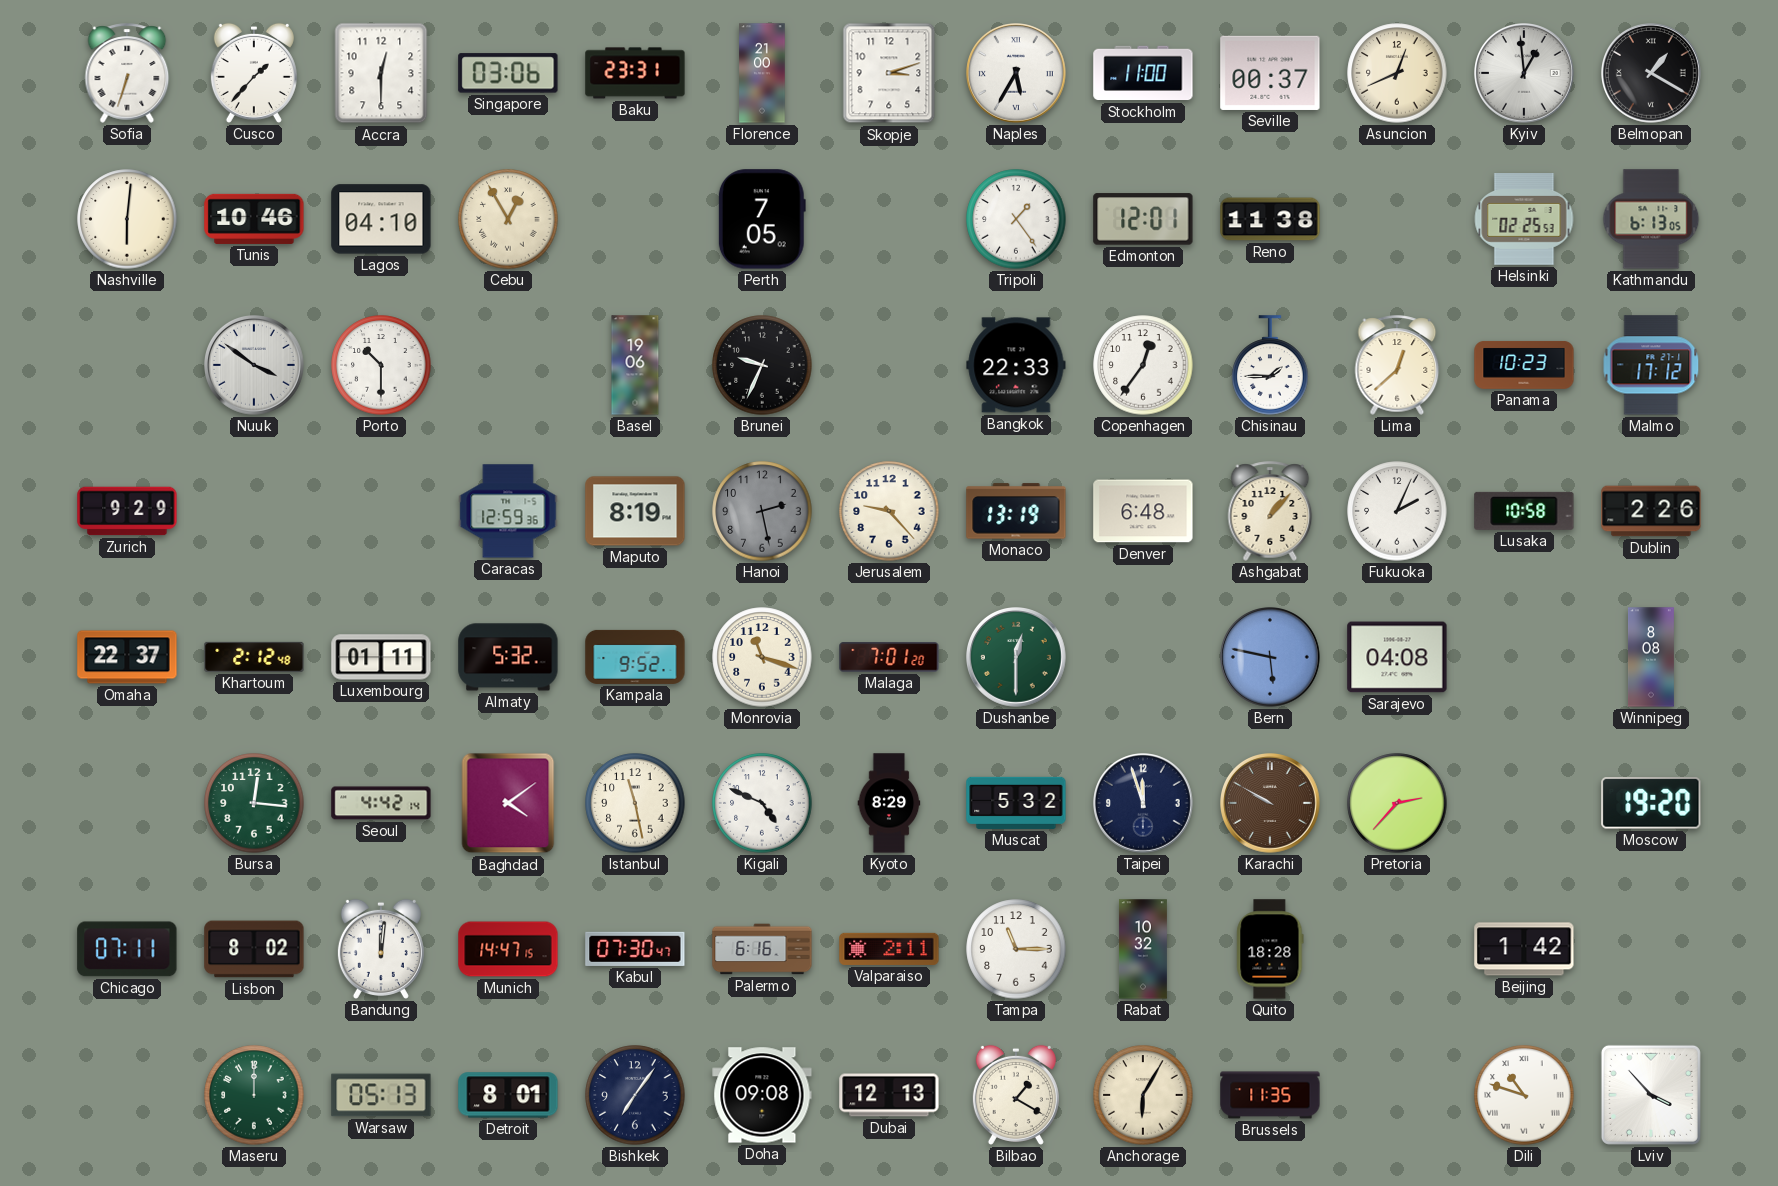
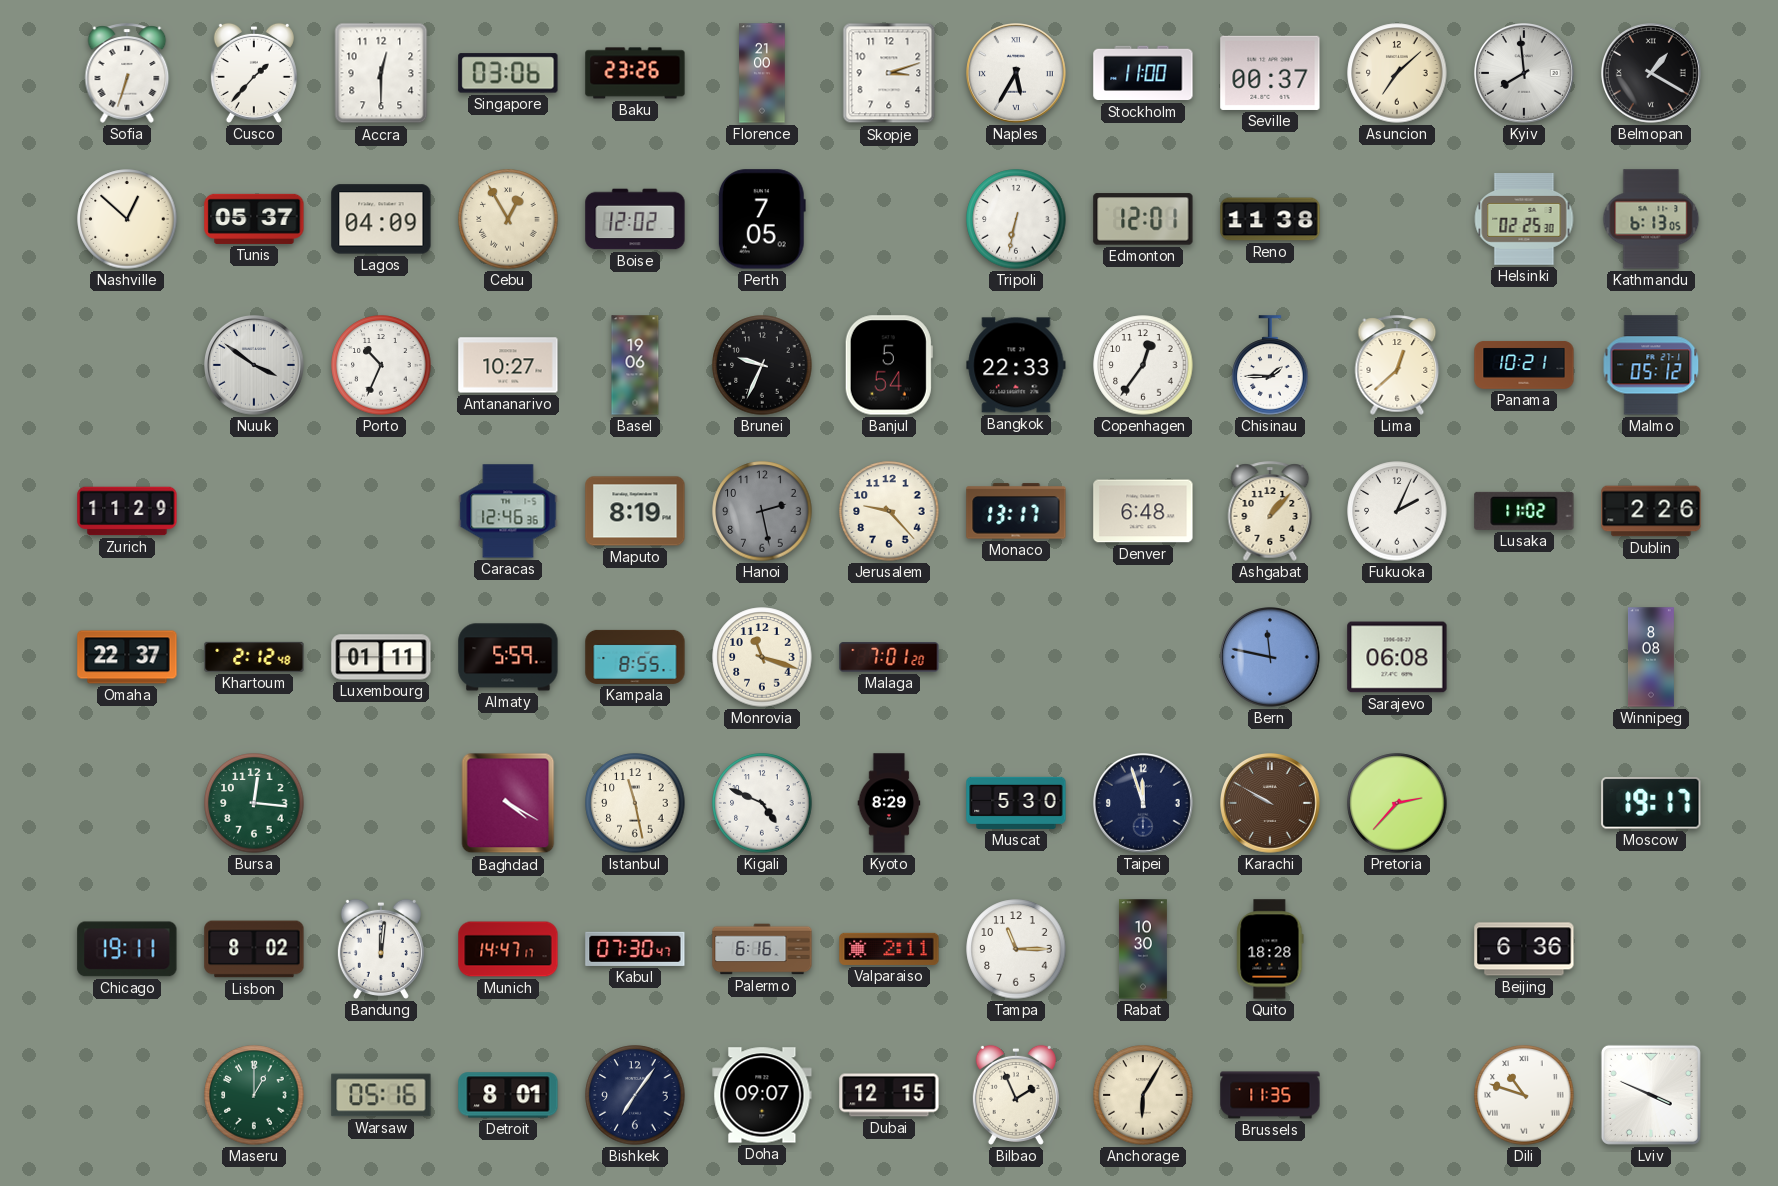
Baku: 23:31 -> 23:26 (635, 73)
Asuncion: 12:41 -> 7:08 (1397, 73)
Kyiv: 12:59 -> 7:59 (1525, 74)
Nashville: 6:01 -> 12:52 (127, 219)
Tunis: 10:46 -> 05:37 (254, 219)
Lagos: 04:10 -> 04:09 (381, 219)
Boise: none -> 12:02 (635, 219)
Tripoli: 1:24 -> 6:32 (1016, 219)
Helsinki: 02:25:53 -> 02:25:30 (1524, 219)
Porto: 10:30 -> 10:34 (381, 365)
Antananarivo: none -> 10:27 (508, 365)
Banjul: none -> 5:54 (889, 365)
Panama: 10:23 -> 10:21 (1524, 365)
Malmo: 17:12 -> 05:12 (1651, 365)
Zurich: 9:29 -> 11:29 (127, 511)
Caracas: 12:59 -> 12:46 (508, 511)
Monaco: 13:19 -> 13:17 (1016, 511)
Lusaka: 10:58 -> 11:02 (1524, 511)
Almaty: 5:32 -> 5:59 (508, 657)
Kampala: 9:52 -> 8:55 (635, 657)
Dushanbe: 12:30 -> none (1017, 658)
Bern: 5:47 -> 11:47 (1271, 658)
Sarajevo: 04:08 -> 06:08 (1397, 657)
Seoul: 4:42 -> none (381, 803)
Baghdad: 4:09 -> 4:20 (508, 803)
Muscat: 5:32 -> 5:30 (1016, 803)
Moscow: 19:20 -> 19:17 (1651, 803)
Chicago: 07:11 -> 19:11 (127, 949)
Munich: 14:47:15 -> 14:47:17 (508, 949)
Rabat: 10:32 -> 10:30 (1143, 949)
Beijing: 1:42 -> 6:36 (1524, 949)
Maseru: 12:00 -> 1:00 (254, 1095)
Warsaw: 05:13 -> 05:16 (381, 1095)
Doha: 09:08 -> 09:07 (762, 1095)
Dubai: 12:13 -> 12:15 (889, 1095)
Bilbao: 1:20 -> 1:56 (1016, 1095)
Lviv: 3:53 -> 3:49 (1651, 1095)
